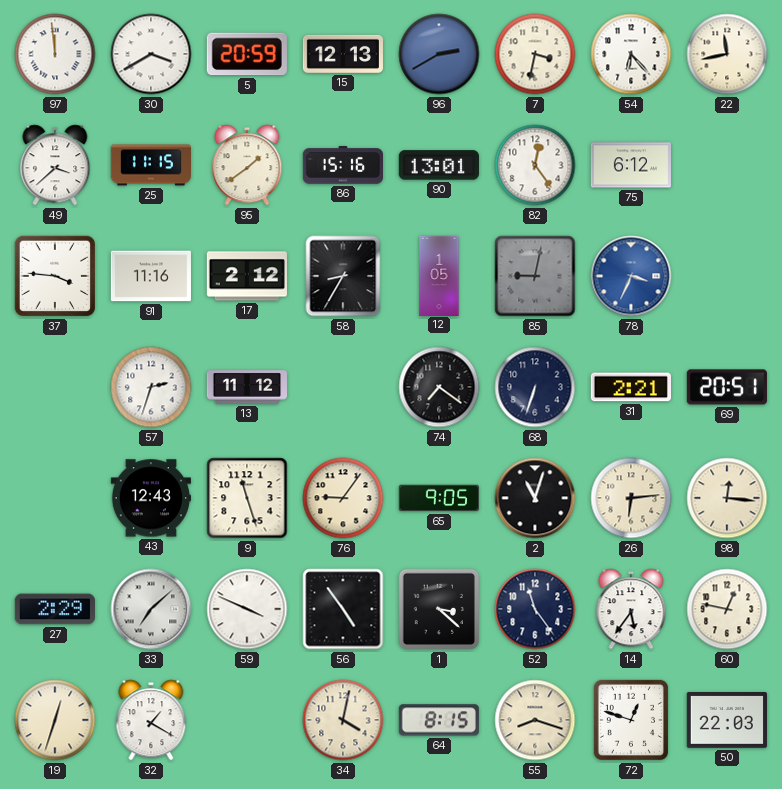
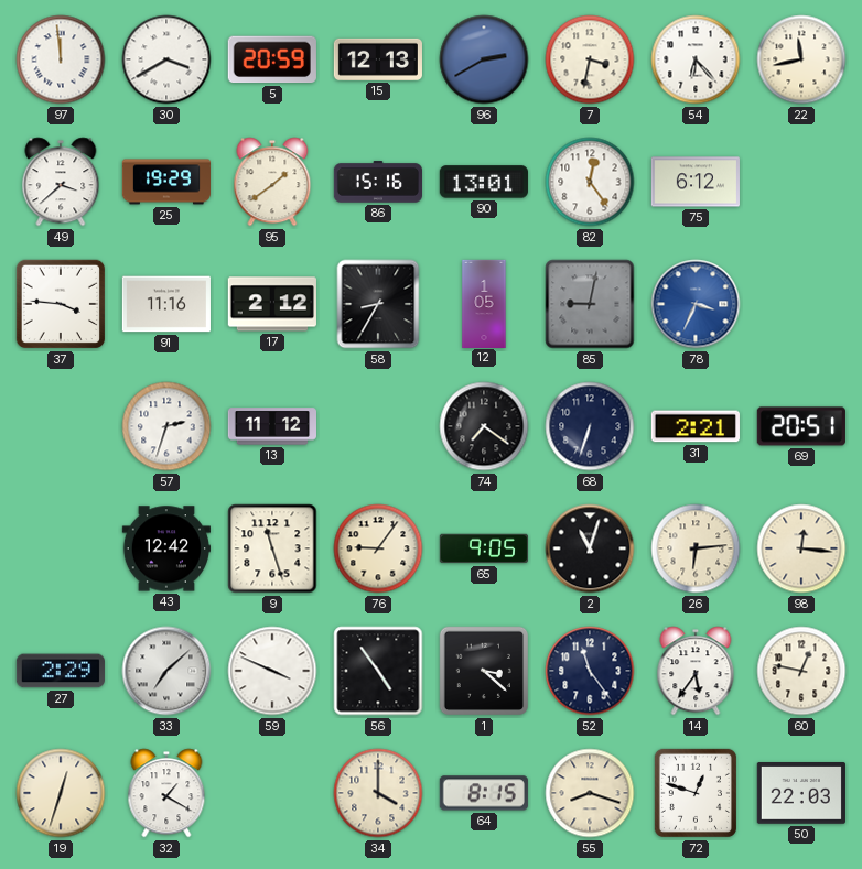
25: 11:15 -> 19:29 (165, 182)
43: 12:43 -> 12:42 (165, 548)
34: 4:02 -> 4:00 (378, 793)
